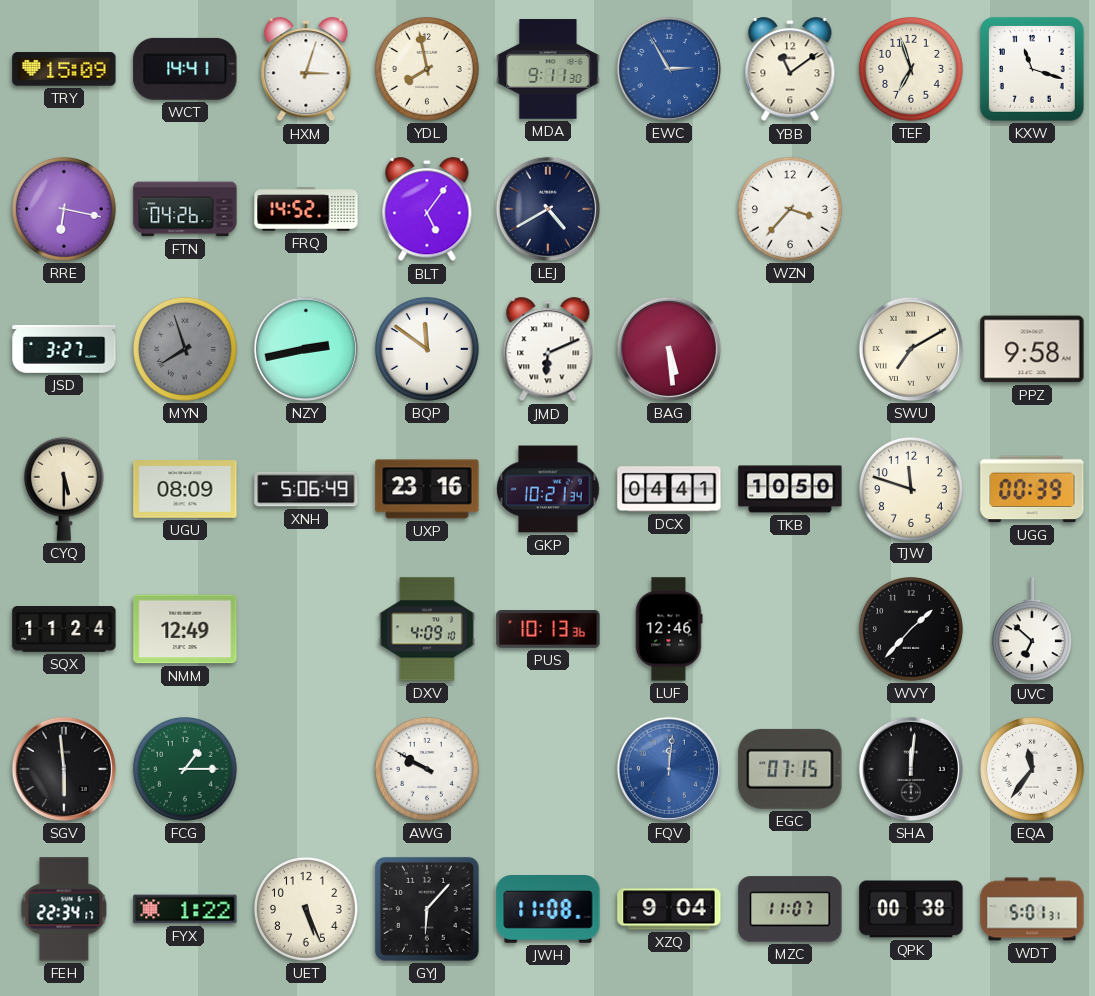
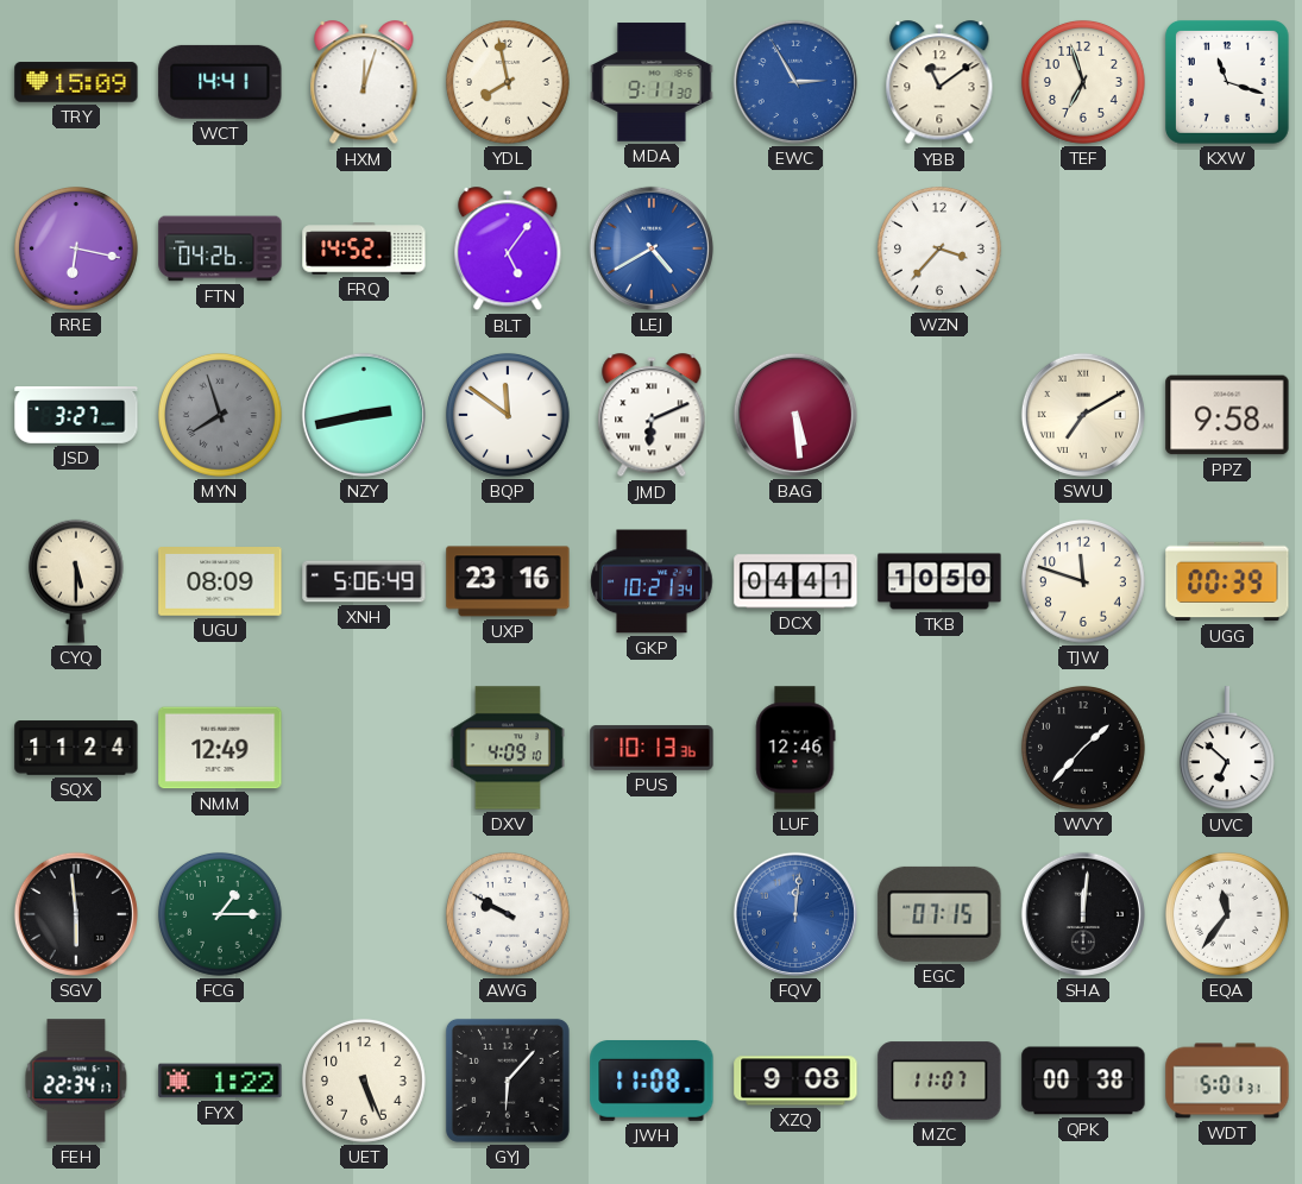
HXM: 3:03 -> 12:03 (364, 83)
LEJ dial: navy -> blue (652, 248)
XZQ: 9:04 -> 9:08 (795, 1081)
